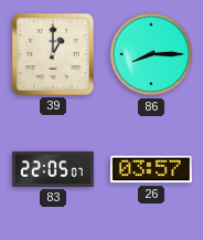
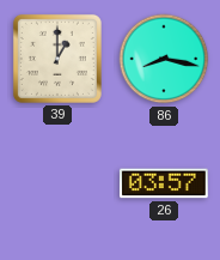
86: 8:15 -> 8:17 (164, 59)
83: 22:05 -> none (54, 169)
